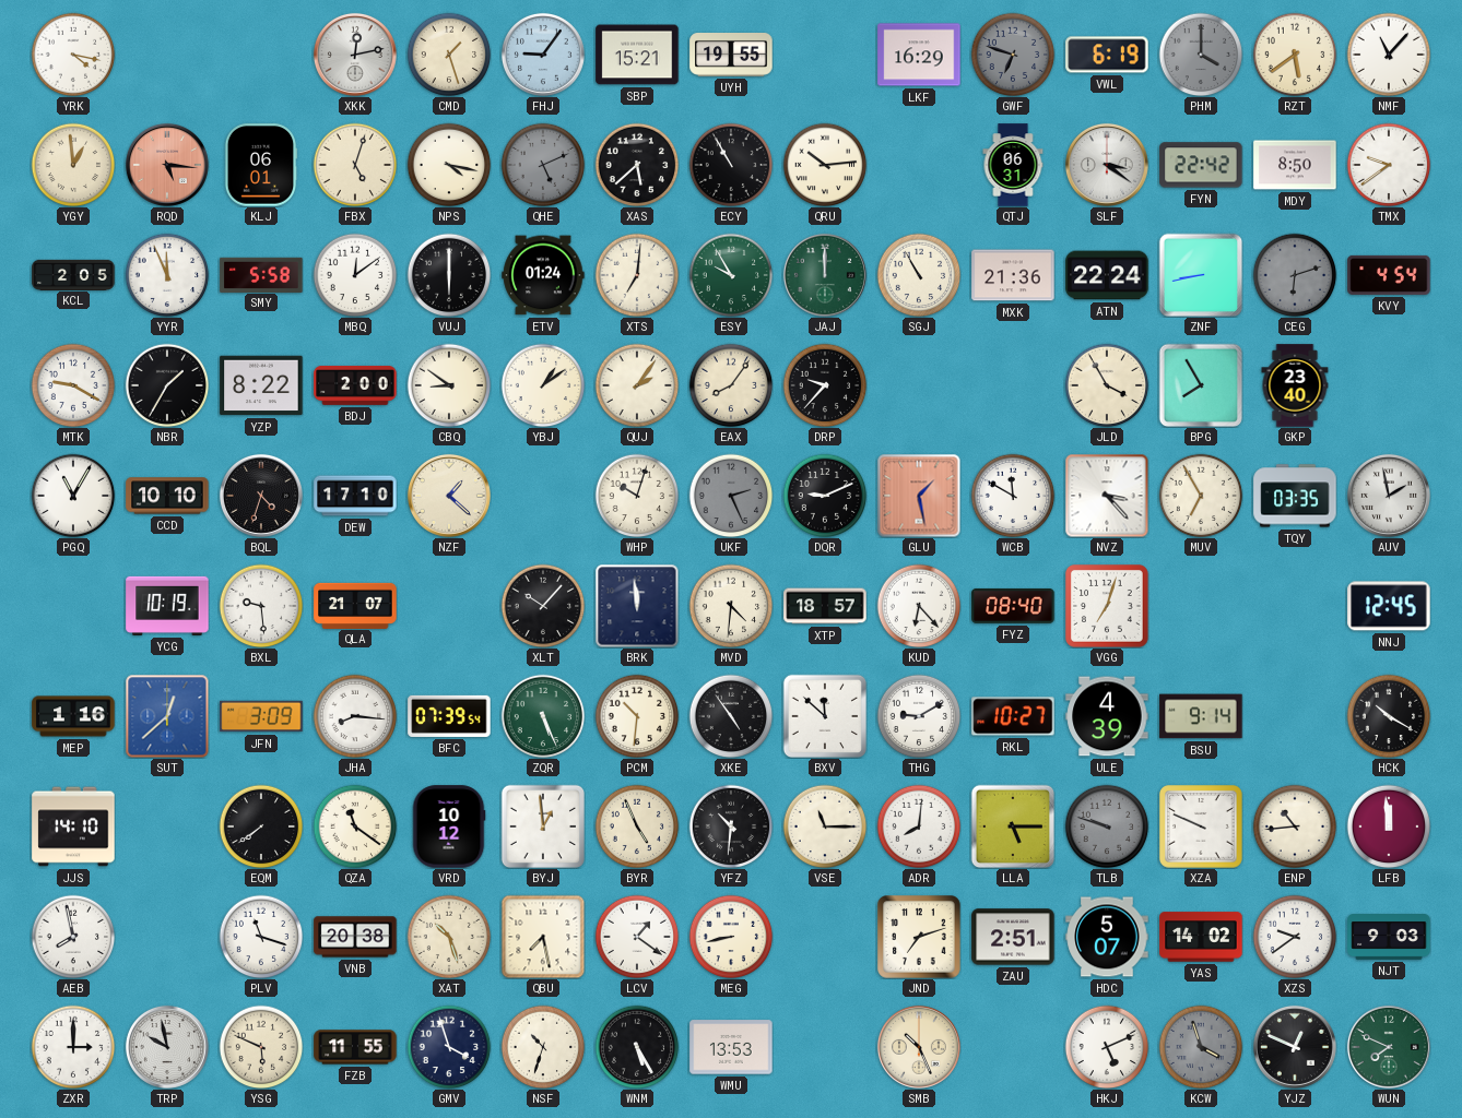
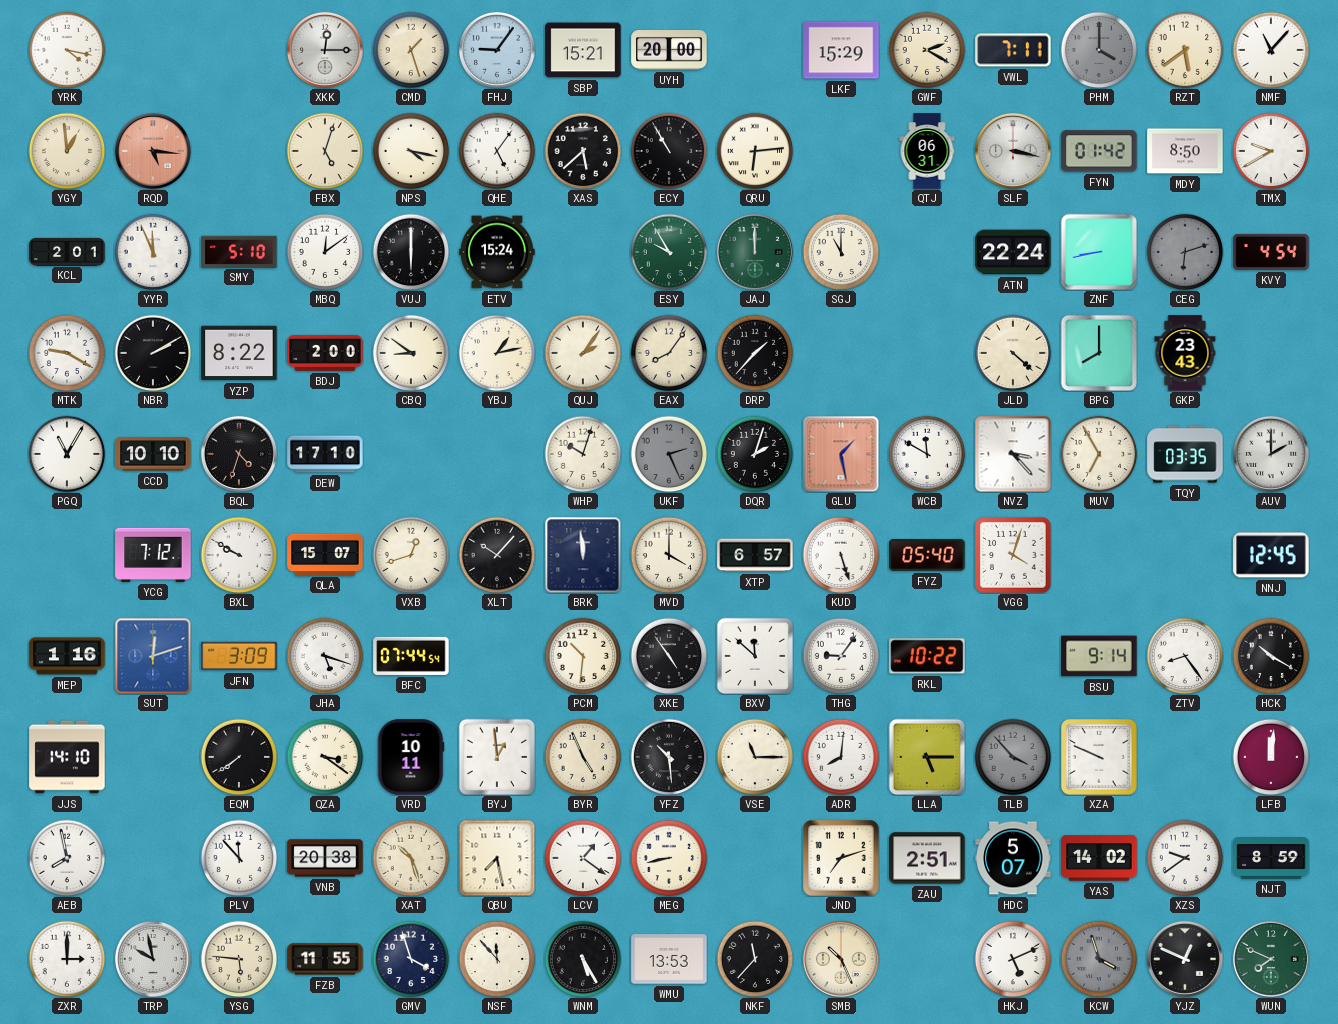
XKK: 12:13 -> 12:15 (325, 50)
UYH: 19:55 -> 20:00 (669, 51)
LKF: 16:29 -> 15:29 (841, 50)
GWF: 6:48 -> 2:20 (927, 50)
GWF dial: grey -> cream (927, 50)
VWL: 6:19 -> 7:11 (1013, 50)
KLJ: 06:01 -> none (261, 165)
QHE: 5:11 -> 5:06 (497, 151)
QHE dial: grey -> white (497, 151)
QRU: 10:14 -> 6:14 (755, 151)
SLF: 3:21 -> 3:17 (1013, 151)
FYN: 22:42 -> 01:42 (1099, 151)
TMX: 9:39 -> 9:40 (1271, 151)
KCL: 2:05 -> 2:01 (67, 251)
SMY: 5:58 -> 5:10 (239, 251)
ETV: 01:24 -> 15:24 (497, 252)
XTS: 7:01 -> none (637, 275)
SGJ: 10:55 -> 11:00 (841, 252)
MXK: 21:36 -> none (1013, 275)
NBR: 1:35 -> 2:10 (153, 353)
YBJ: 1:09 -> 1:13 (497, 353)
DRP: 9:37 -> 1:37 (755, 353)
JLD: 3:55 -> 4:22 (1013, 353)
BPG: 7:55 -> 8:00 (1099, 353)
GKP: 23:40 -> 23:43 (1185, 353)
NZF: 1:22 -> none (449, 496)
DQR: 9:11 -> 2:03 (755, 454)
AUV: 1:58 -> 2:00 (1271, 454)
YCG: 10:19 -> 7:12 (153, 555)
BXL: 9:29 -> 9:50 (239, 555)
QLA: 21:07 -> 15:07 (325, 554)
VXB: none -> 12:42 (411, 555)
MVD: 4:31 -> 4:00 (669, 555)
XTP: 18:57 -> 6:57 (755, 555)
KUD: 6:23 -> 5:27 (841, 555)
FYZ: 08:40 -> 05:40 (927, 555)
VGG: 7:03 -> 4:03 (1014, 556)
SUT: 12:38 -> 12:12 (153, 656)
JHA: 8:16 -> 5:18 (325, 656)
BFC: 07:39 -> 07:44 (411, 656)
ZQR: 5:26 -> none (543, 716)
THG: 9:10 -> 9:06 (841, 656)
RKL: 10:27 -> 10:22 (927, 656)
ULE: 4:39 -> none (1107, 716)
ZTV: none -> 8:24 (1185, 656)
QZA: 11:21 -> 3:21 (325, 757)
VRD: 10:12 -> 10:11 (411, 757)
YFZ: 10:31 -> 10:29 (669, 757)
TLB: 9:48 -> 3:53 (1013, 757)
ENP: 10:44 -> none (1295, 826)
LFB: 11:59 -> 12:01 (1271, 757)
PLV: 11:18 -> 11:53 (239, 858)
NJT: 9:03 -> 8:59 (1271, 859)
YSG: 5:49 -> 5:46 (239, 959)
NSF: 10:33 -> 11:53 (497, 959)
NKF: none -> 11:37 (755, 959)
